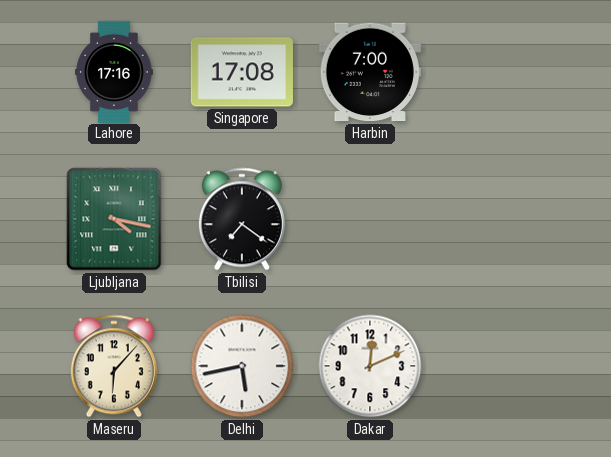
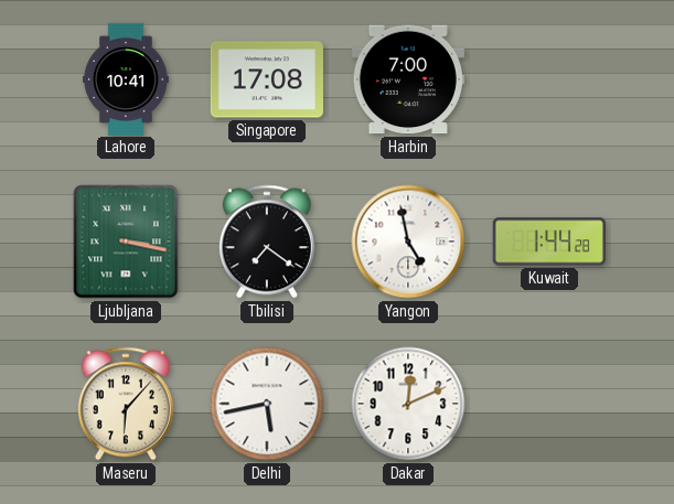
Lahore: 17:16 -> 10:41 (126, 78)
Ljubljana: 4:17 -> 3:17 (126, 242)
Yangon: none -> 4:58 (408, 242)
Kuwait: none -> 1:44 (549, 242)
